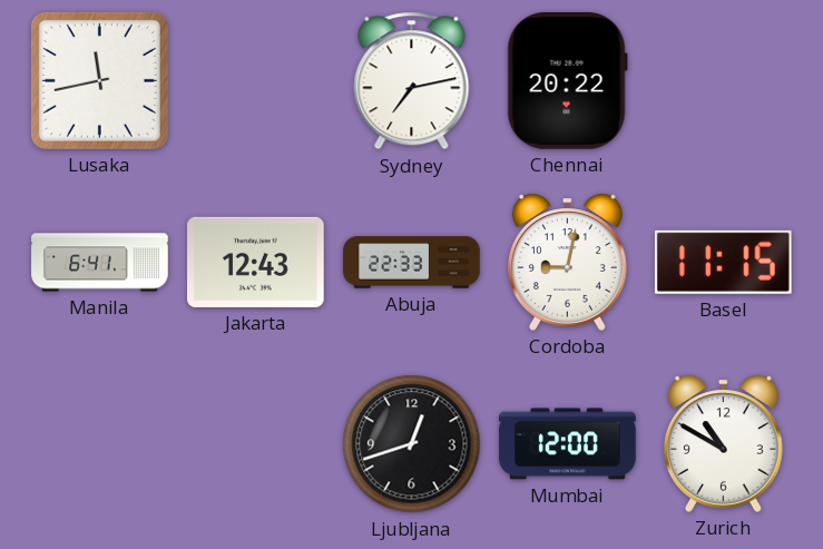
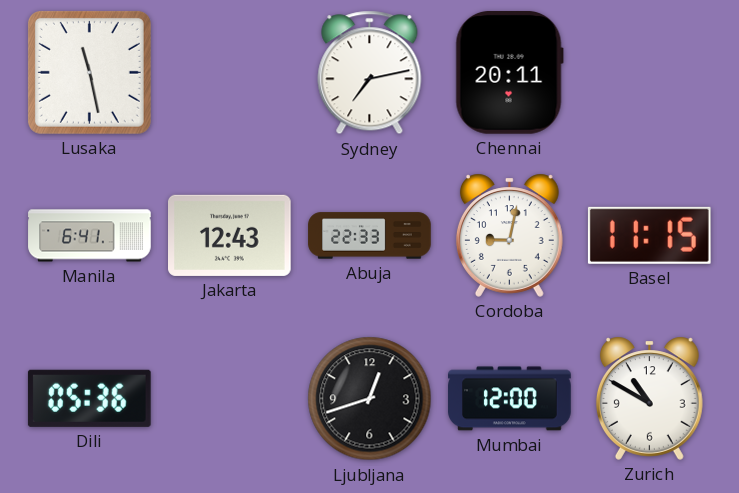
Lusaka: 11:43 -> 11:28 (89, 72)
Chennai: 20:22 -> 20:11 (509, 73)
Dili: none -> 05:36 (89, 398)
